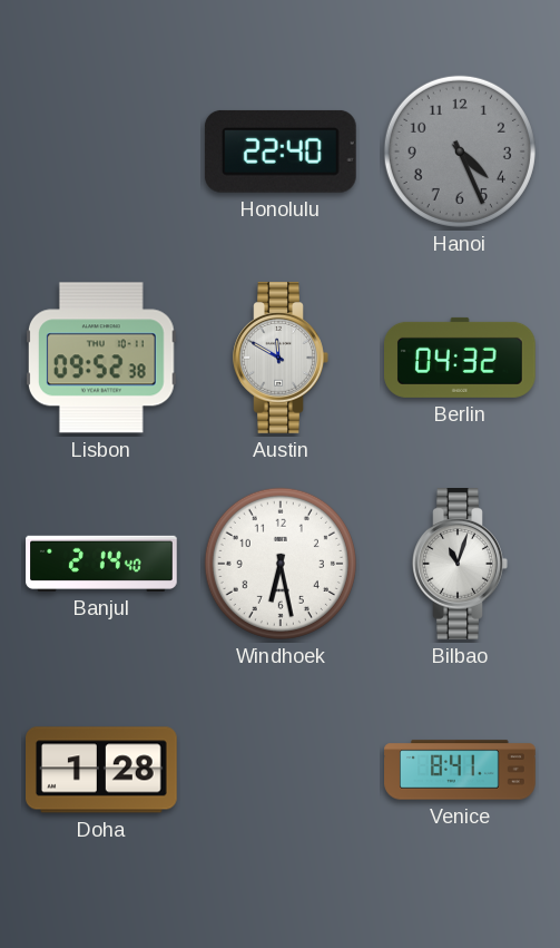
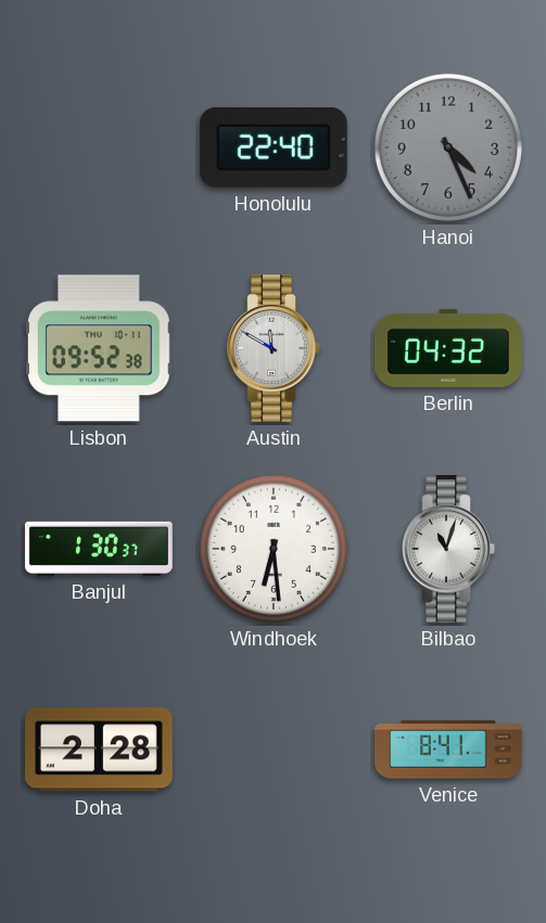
Banjul: 2:14 -> 1:30 (99, 549)
Windhoek: 6:28 -> 6:29 (274, 549)
Doha: 1:28 -> 2:28 (100, 749)
